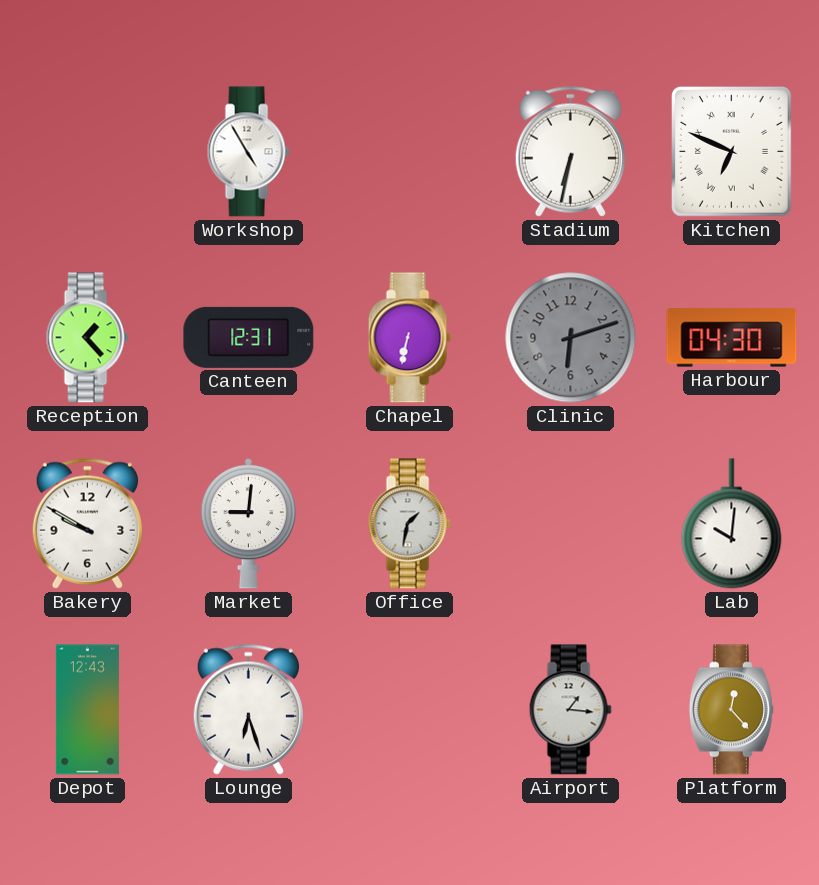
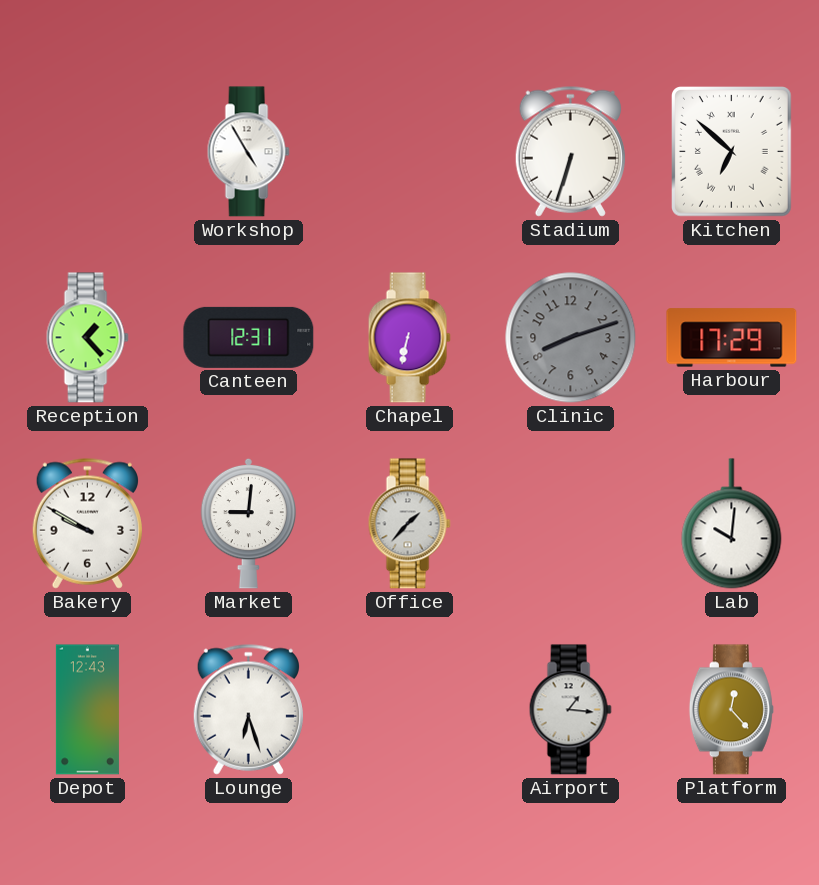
Stadium: 6:32 -> 6:33 (570, 151)
Kitchen: 6:49 -> 6:52 (732, 152)
Clinic: 6:12 -> 8:12 (571, 338)
Harbour: 04:30 -> 17:29 (732, 338)
Office: 1:32 -> 1:37 (409, 524)
